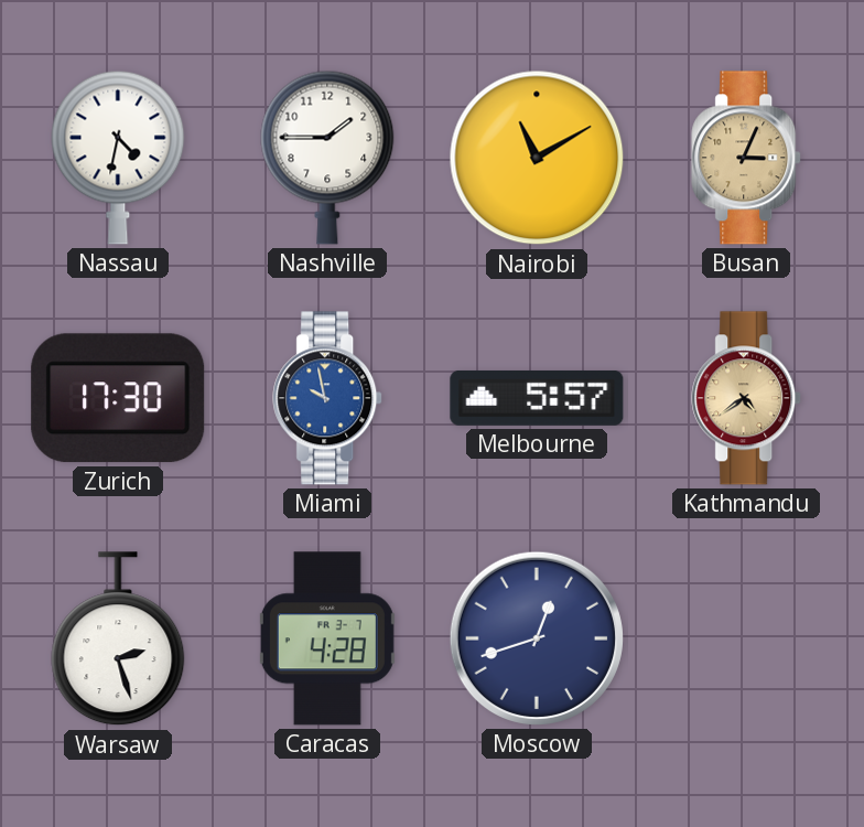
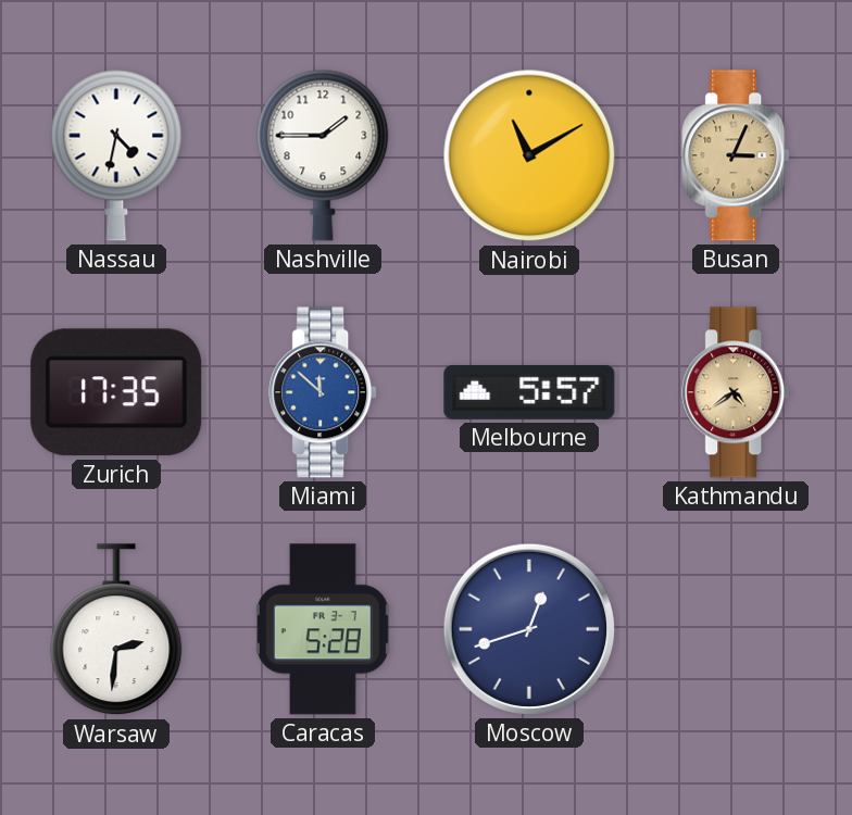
Zurich: 17:30 -> 17:35 (116, 392)
Miami: 9:58 -> 11:52 (324, 392)
Warsaw: 2:27 -> 2:31 (116, 630)
Caracas: 4:28 -> 5:28 (323, 629)
